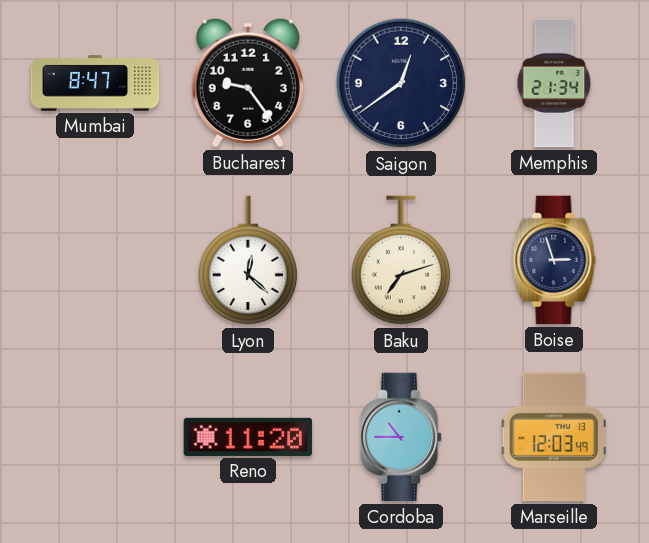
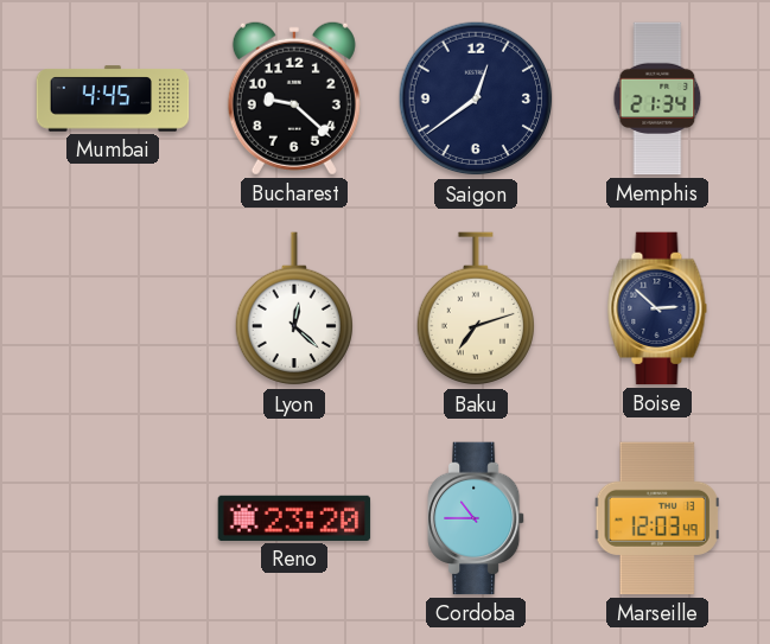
Mumbai: 8:47 -> 4:45 (113, 98)
Bucharest: 9:24 -> 9:22 (294, 98)
Boise: 2:57 -> 2:52 (657, 308)
Reno: 11:20 -> 23:20 (294, 518)
